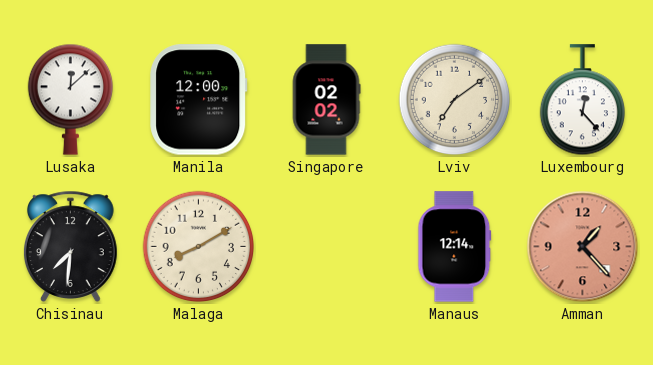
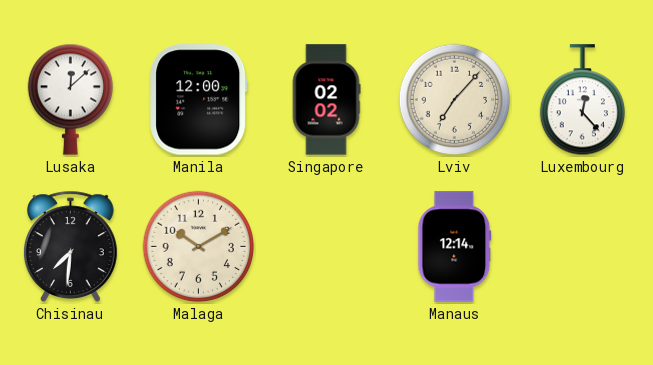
Lviv: 7:09 -> 7:07 (455, 100)
Malaga: 8:10 -> 10:10 (199, 247)
Amman: 1:23 -> none (583, 247)
